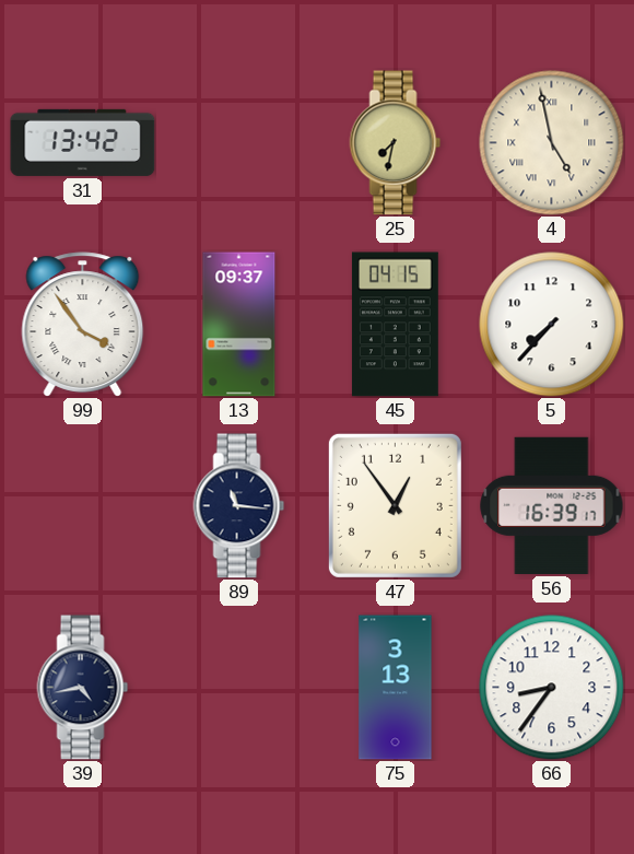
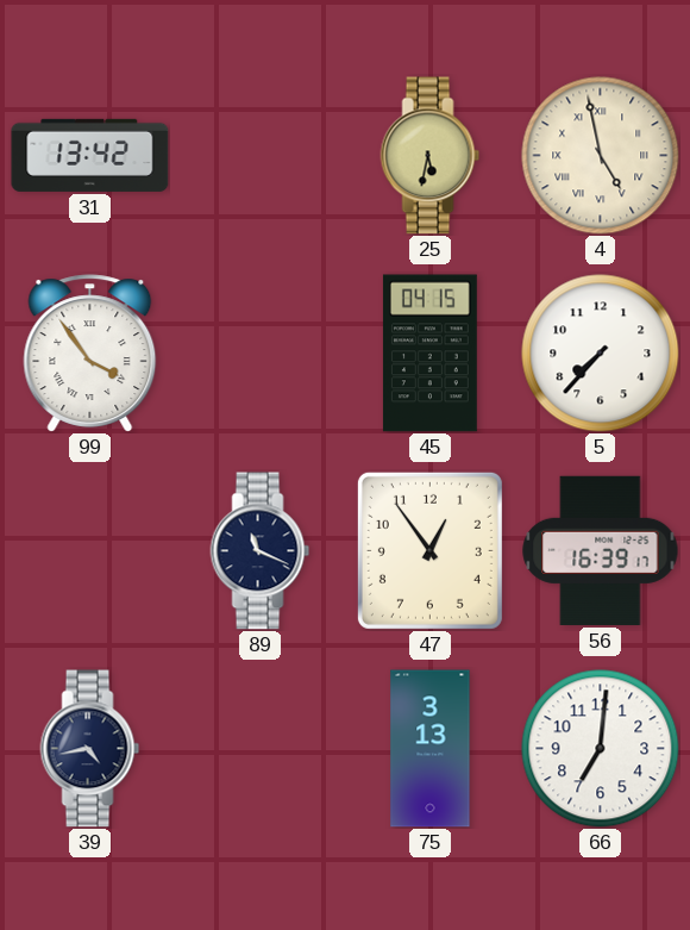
25: 7:32 -> 5:32 (431, 156)
13: 09:37 -> none (239, 325)
89: 11:16 -> 11:19 (261, 551)
66: 8:36 -> 7:01 (601, 749)
